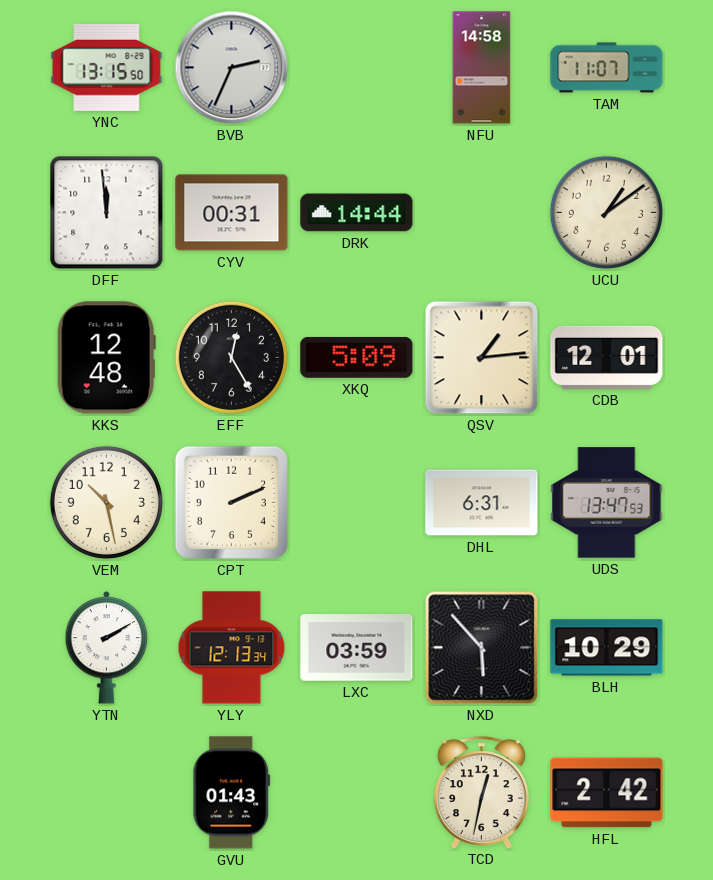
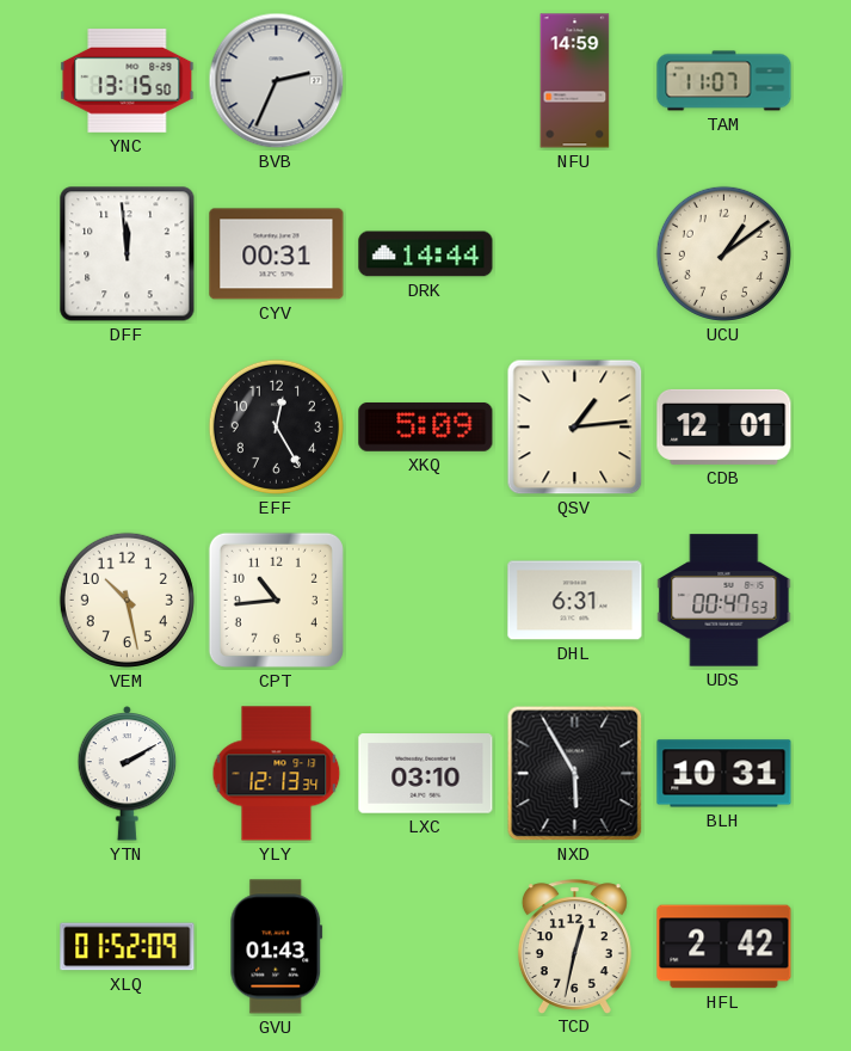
NFU: 14:58 -> 14:59 (575, 81)
KKS: 12:48 -> none (106, 358)
CPT: 2:11 -> 10:44 (276, 600)
UDS: 13:47 -> 00:47 (724, 601)
LXC: 03:59 -> 03:10 (426, 774)
NXD: 5:53 -> 5:55 (575, 774)
BLH: 10:29 -> 10:31 (724, 774)
XLQ: none -> 01:52 (128, 947)
